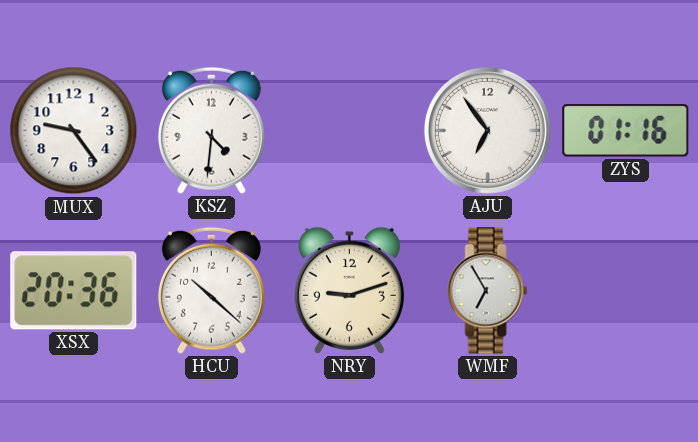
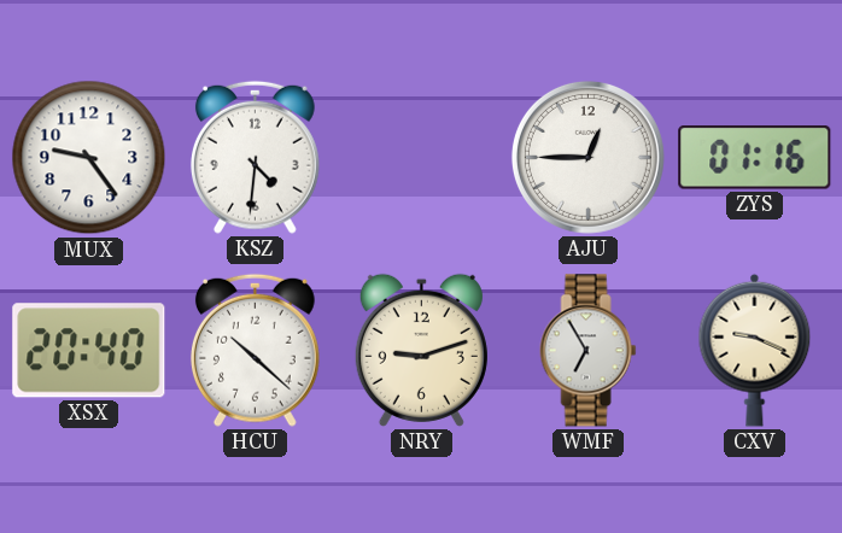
AJU: 6:54 -> 12:45 (587, 157)
XSX: 20:36 -> 20:40 (89, 351)
CXV: none -> 9:19 (755, 350)
